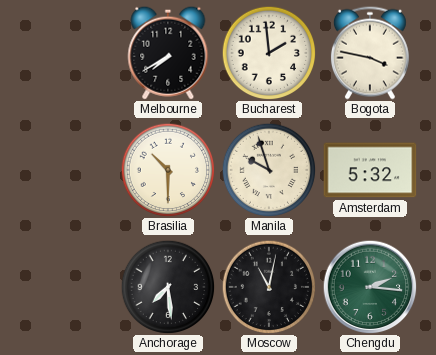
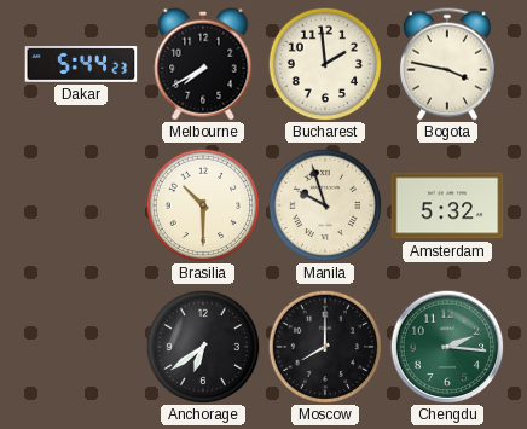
Dakar: none -> 5:44 (81, 65)
Anchorage: 7:29 -> 6:39 (203, 347)
Moscow: 11:02 -> 8:00 (325, 347)
